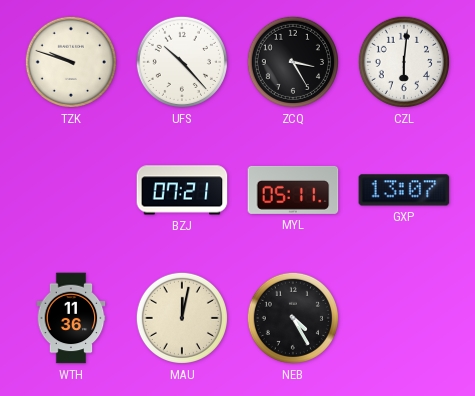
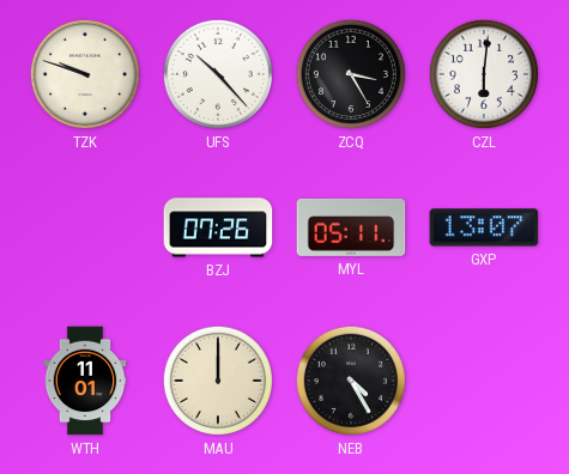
BZJ: 07:21 -> 07:26 (218, 227)
WTH: 11:36 -> 11:01 (85, 381)
MAU: 12:02 -> 12:00 (218, 381)
